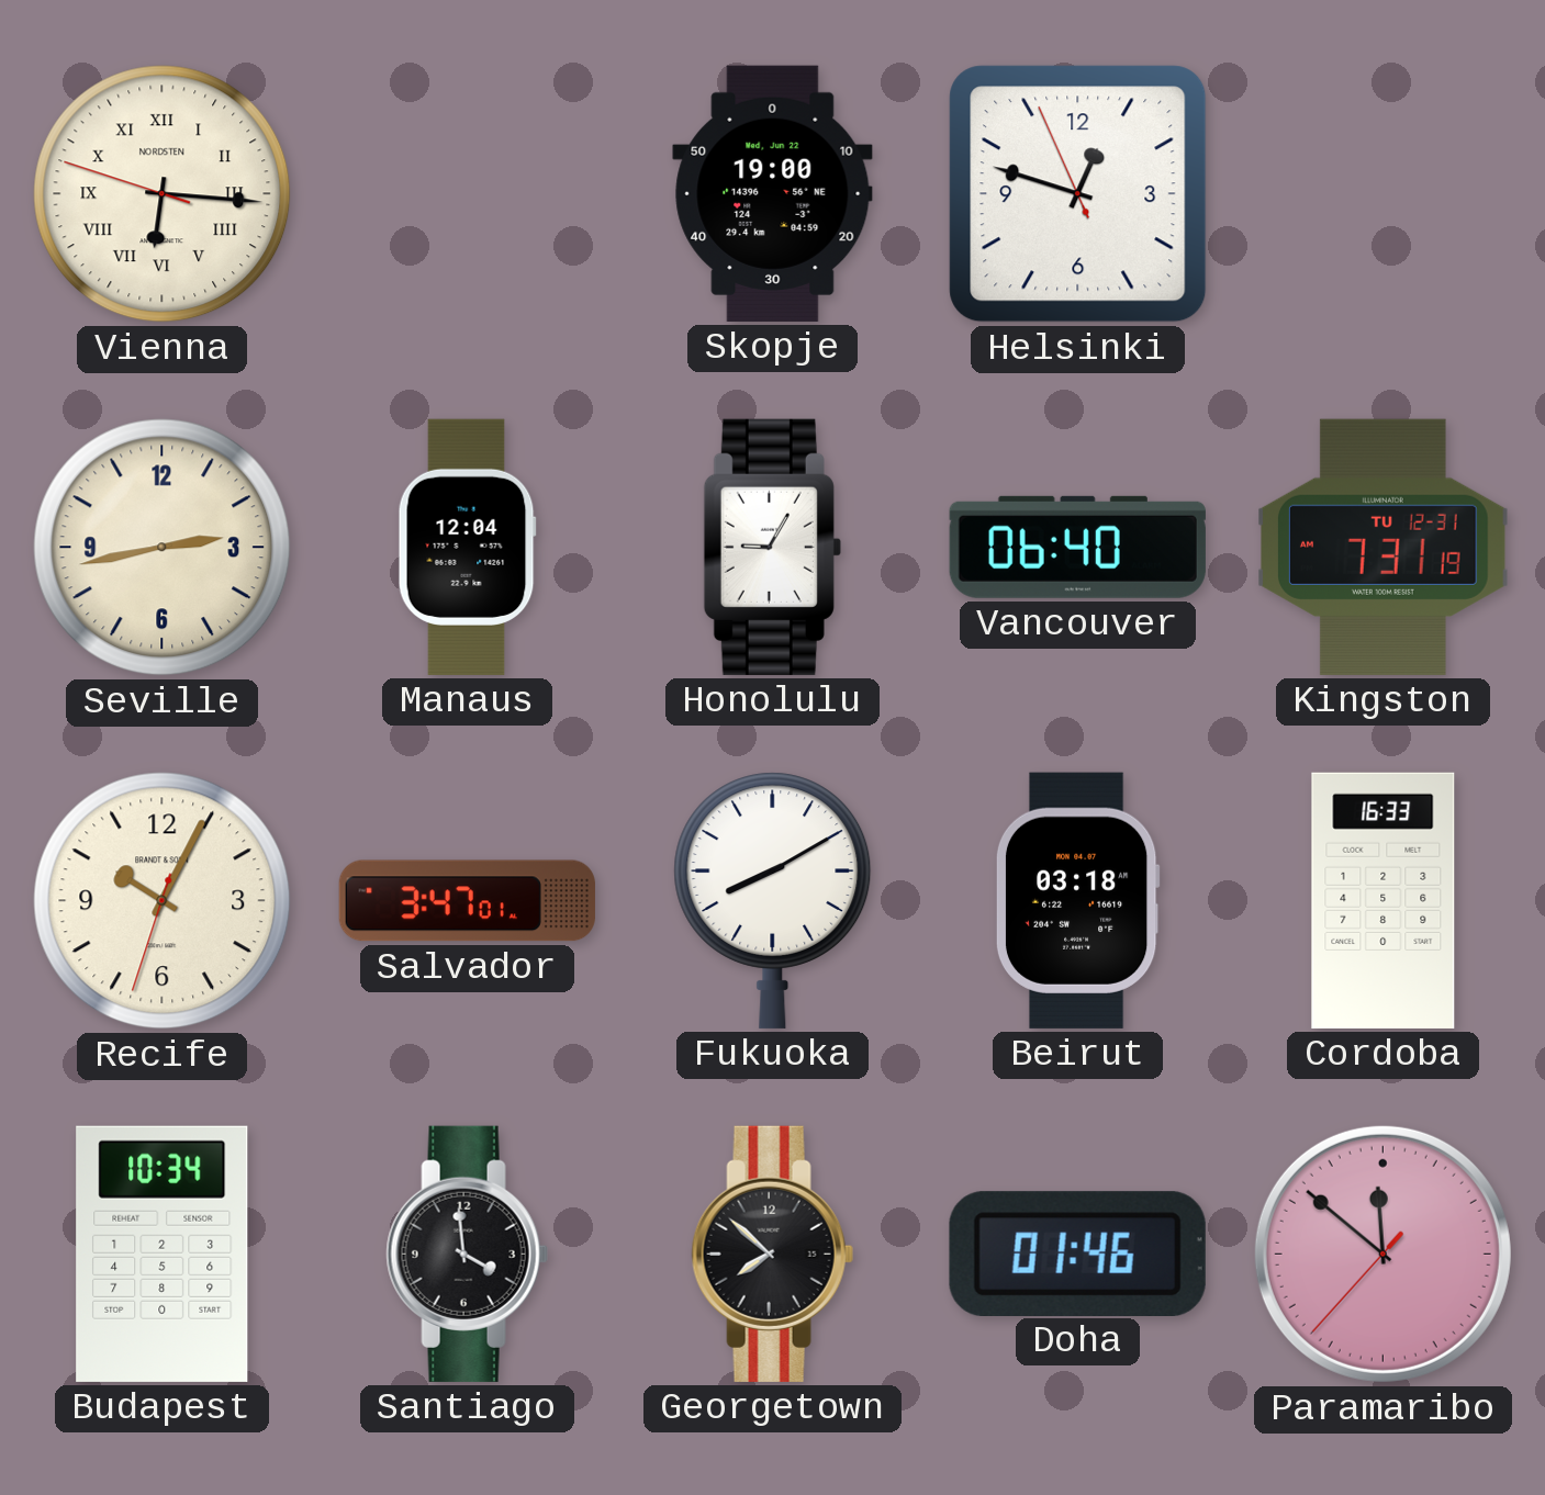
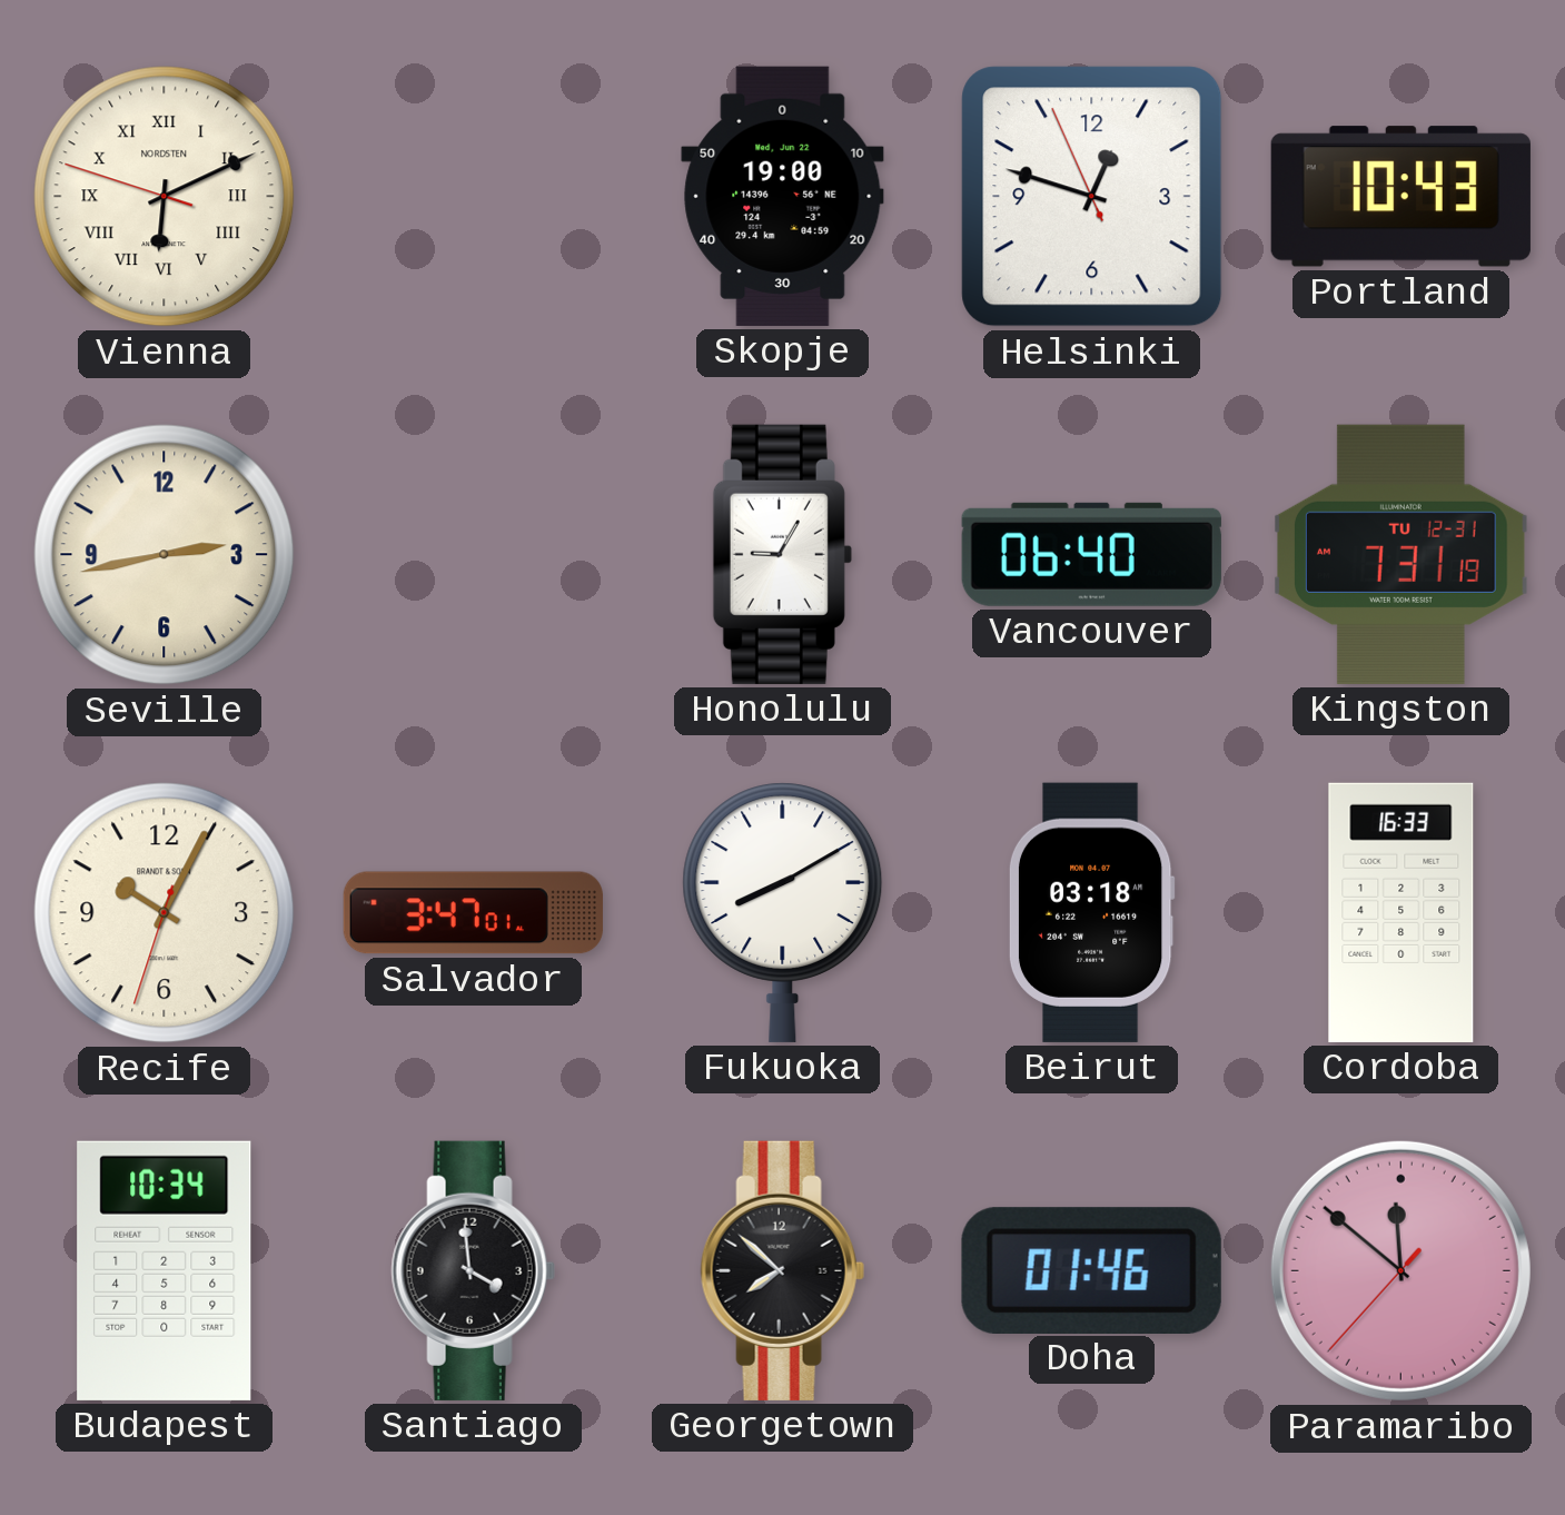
Vienna: 6:15 -> 6:10 (165, 197)
Portland: none -> 10:43 (1400, 197)
Manaus: 12:04 -> none (467, 547)
